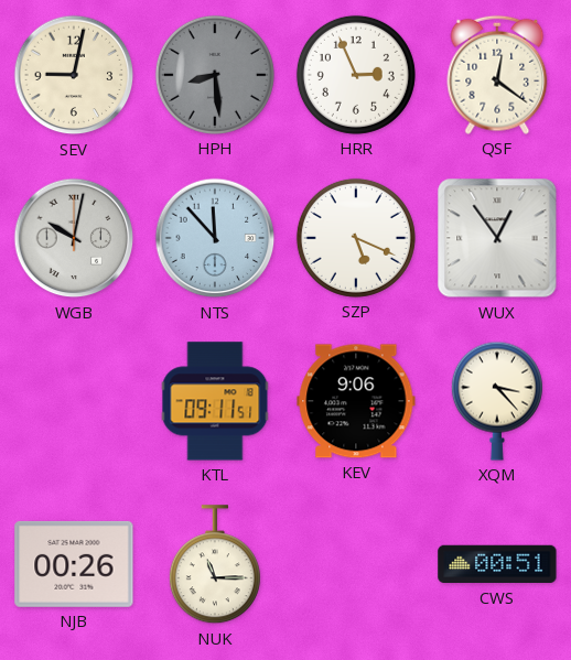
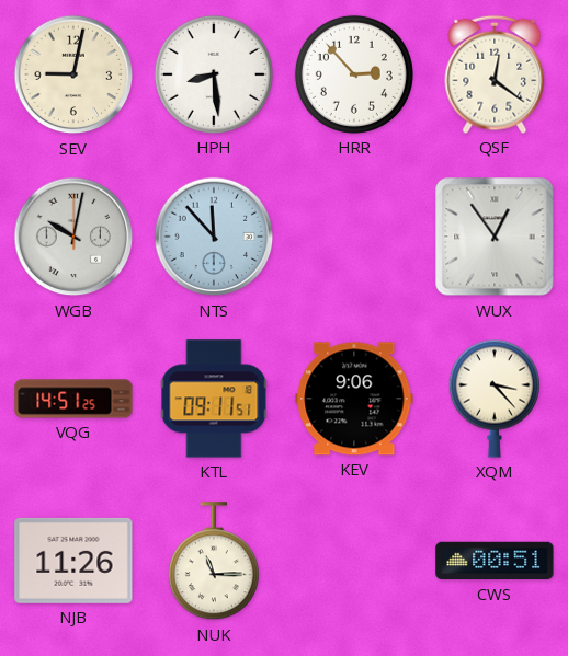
HPH dial: grey -> white (214, 74)
HRR: 2:56 -> 2:53 (354, 74)
SZP: 5:19 -> none (356, 238)
VQG: none -> 14:51 (73, 399)
NJB: 00:26 -> 11:26 (73, 561)
